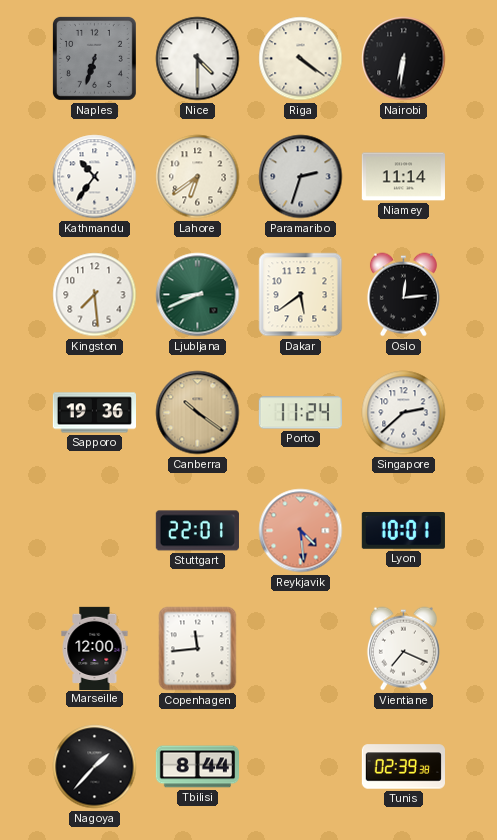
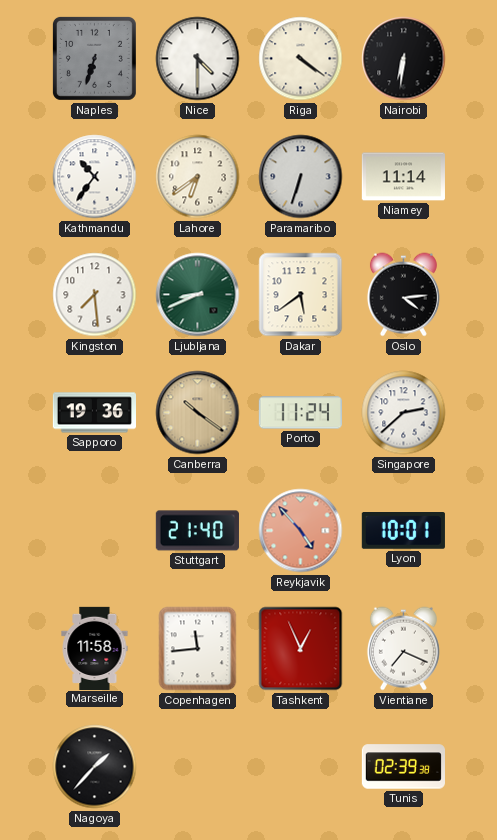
Paramaribo: 2:33 -> 6:33 (301, 177)
Oslo: 12:14 -> 4:14 (403, 295)
Stuttgart: 22:01 -> 21:40 (197, 531)
Reykjavik: 4:29 -> 4:53 (301, 531)
Marseille: 12:00 -> 11:58 (95, 648)
Tashkent: none -> 12:56 (301, 649)
Tbilisi: 8:44 -> none (197, 767)
